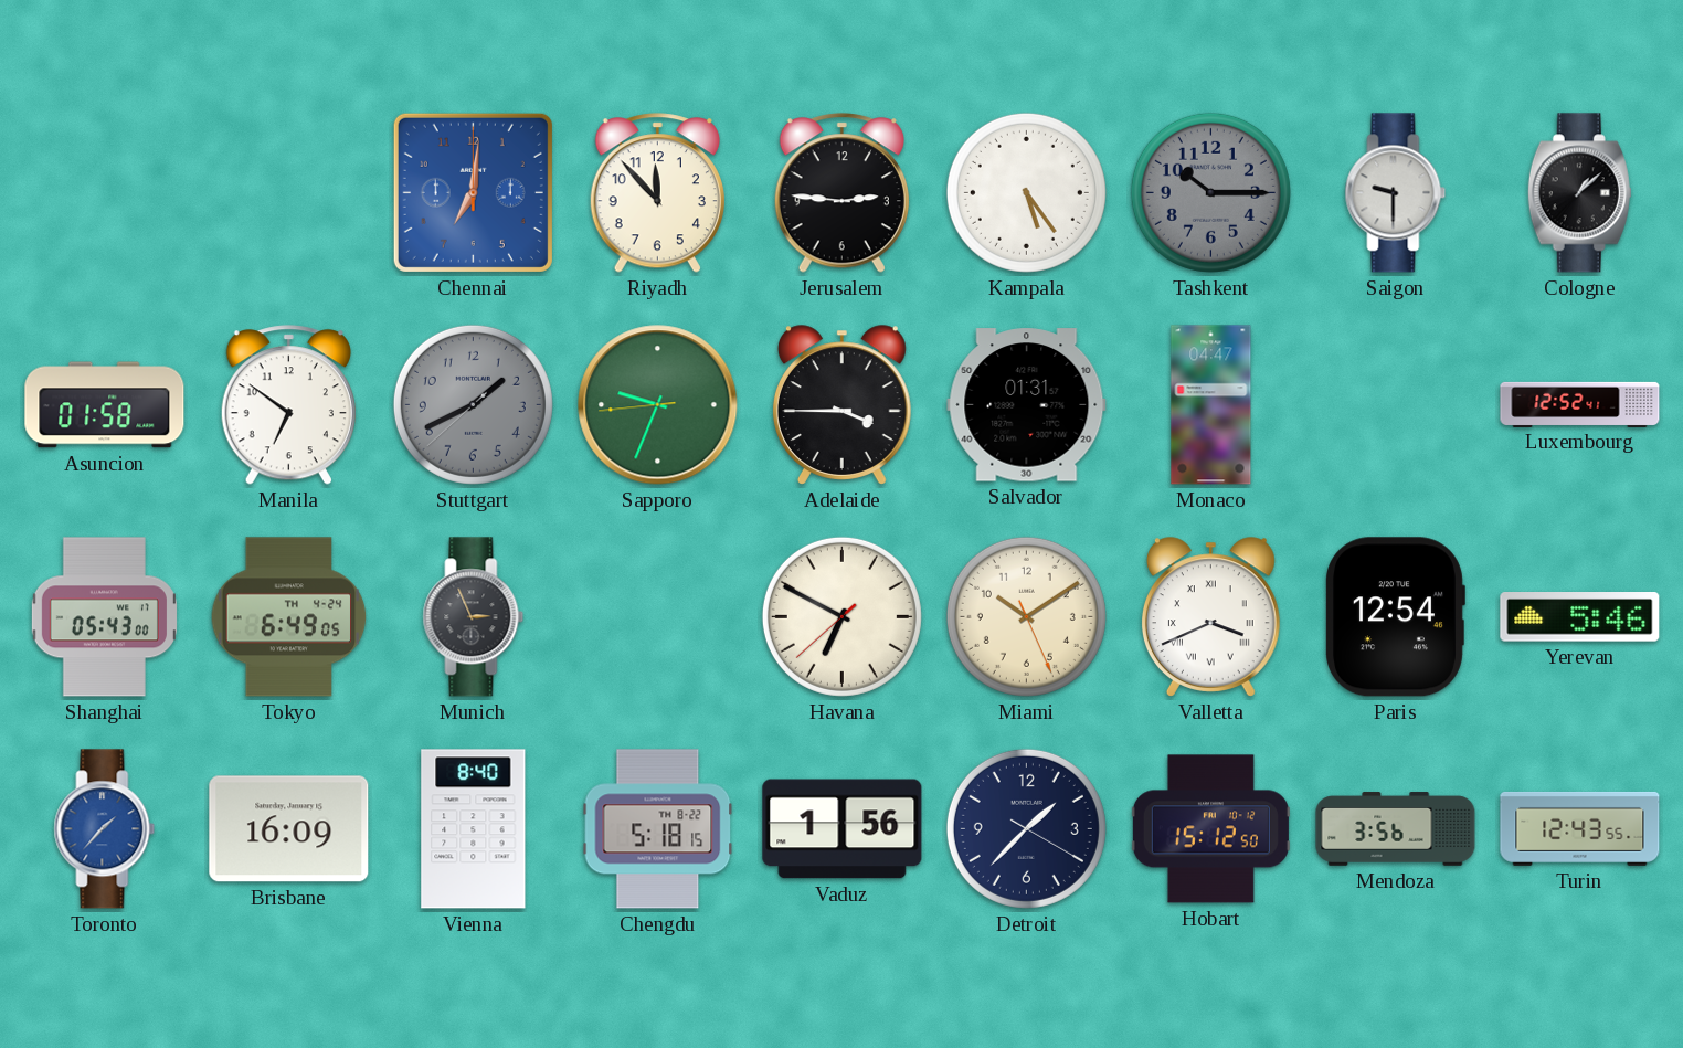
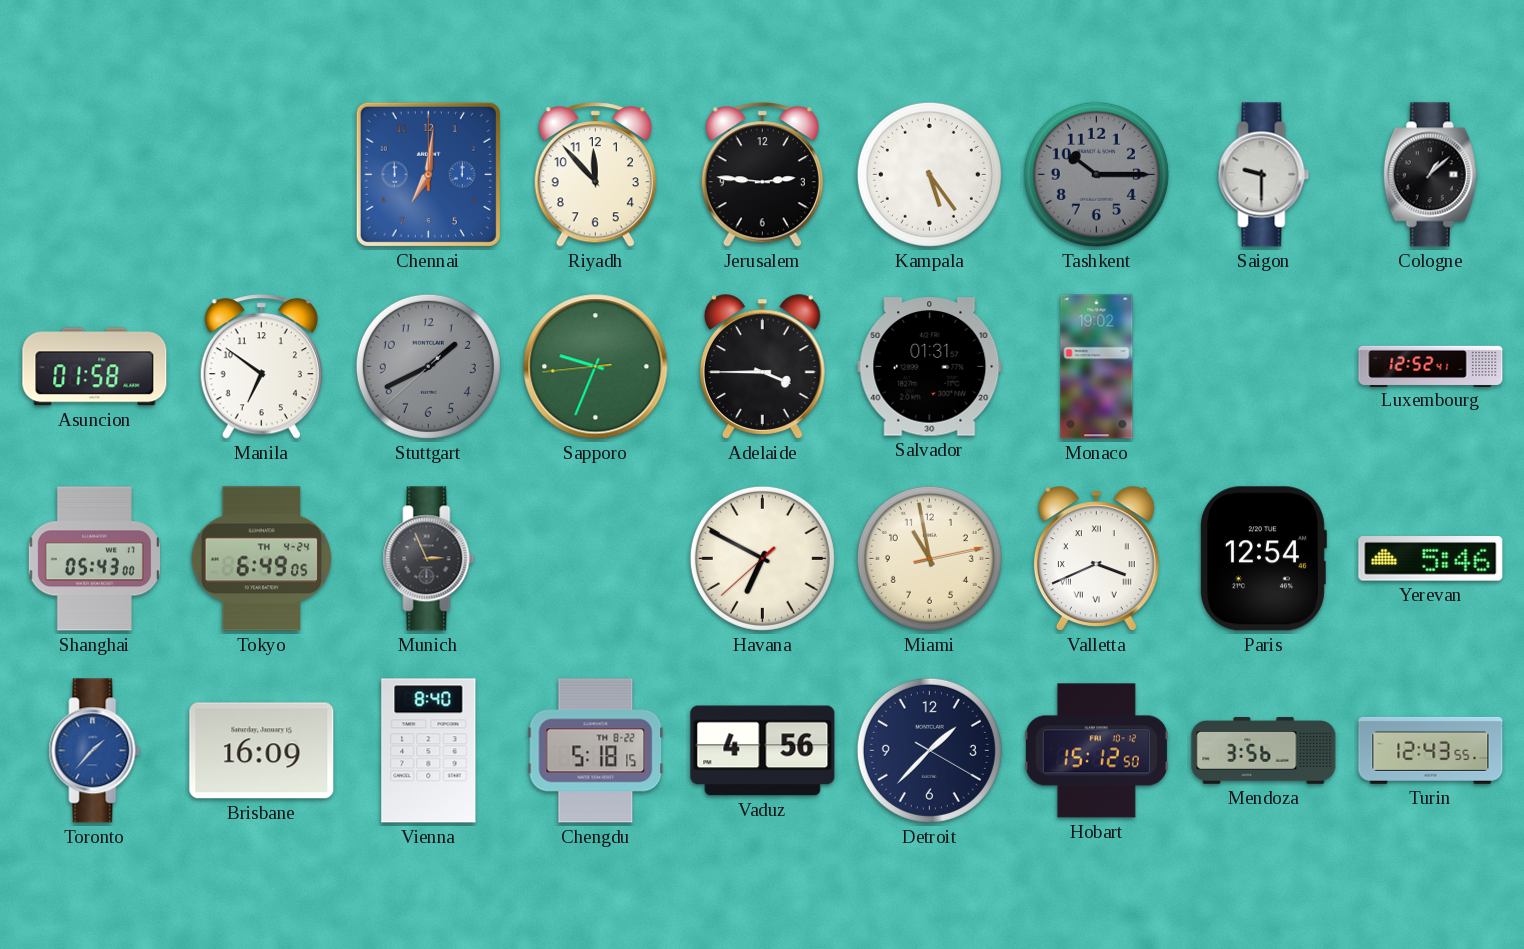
Monaco: 04:47 -> 19:02 (1097, 367)
Miami: 10:09 -> 10:58 (929, 558)
Vaduz: 1:56 -> 4:56 (763, 751)
